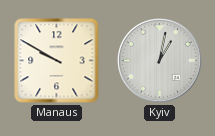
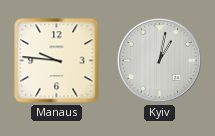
Manaus: 9:50 -> 9:46 (57, 61)
